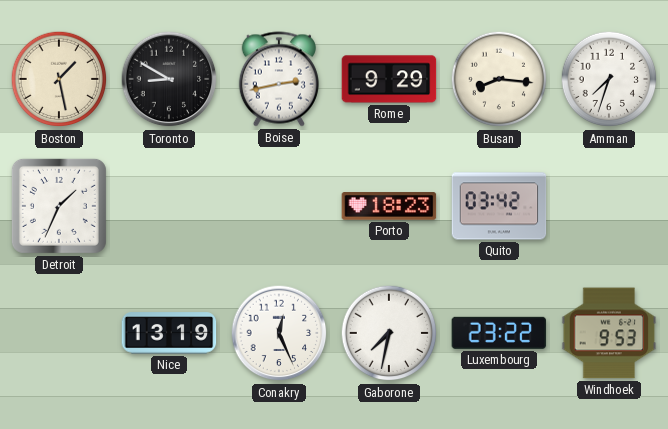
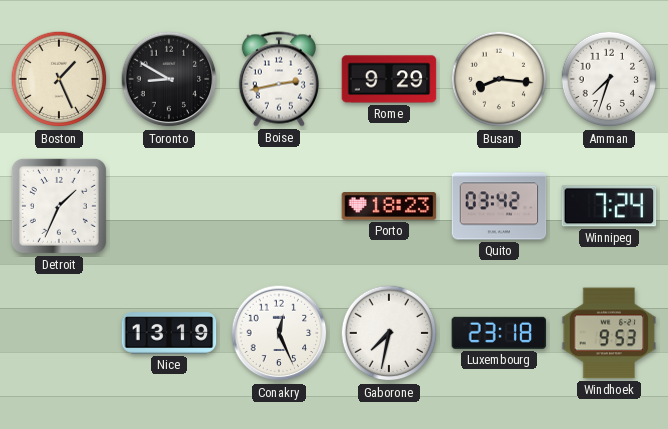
Boston: 1:28 -> 1:26 (59, 79)
Winnipeg: none -> 7:24 (609, 206)
Luxembourg: 23:22 -> 23:18 (499, 333)
